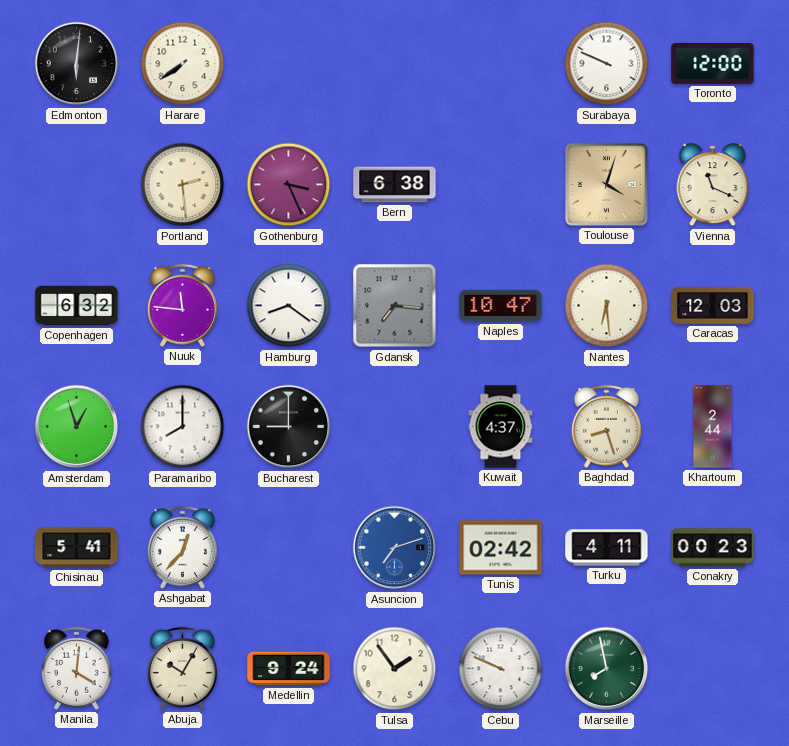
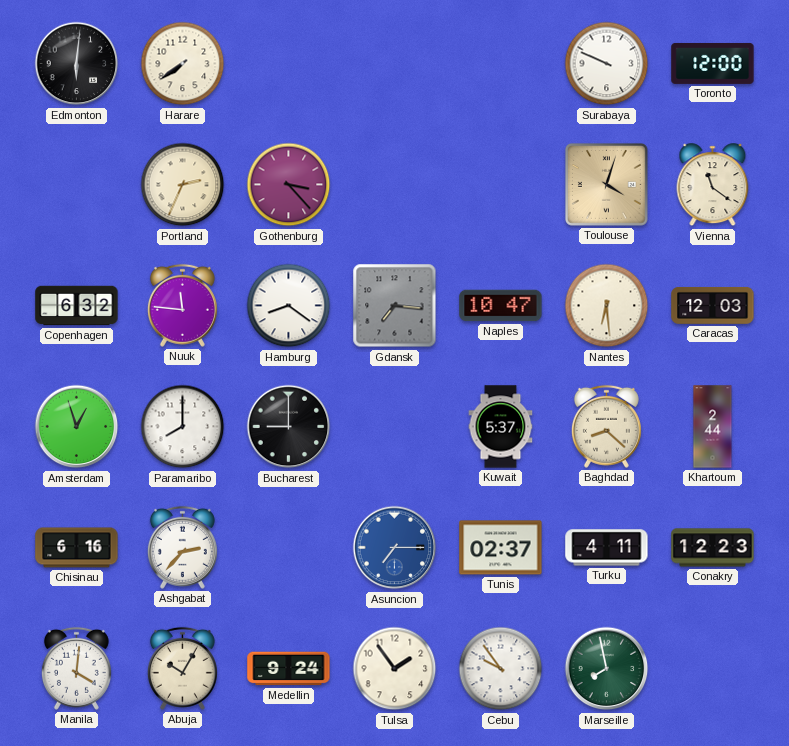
Portland: 2:29 -> 2:34 (183, 185)
Gothenburg: 3:26 -> 3:23 (289, 185)
Bern: 6:38 -> none (395, 185)
Vienna: 11:19 -> 11:21 (713, 185)
Kuwait: 4:37 -> 5:37 (501, 427)
Baghdad: 8:27 -> 8:22 (606, 426)
Chisinau: 5:41 -> 6:16 (77, 548)
Ashgabat: 12:37 -> 2:37 (182, 547)
Asuncion: 7:12 -> 7:15 (395, 548)
Tunis: 02:42 -> 02:37 (501, 548)
Conakry: 00:23 -> 12:23 (713, 548)
Cebu: 9:49 -> 9:54 (501, 669)
